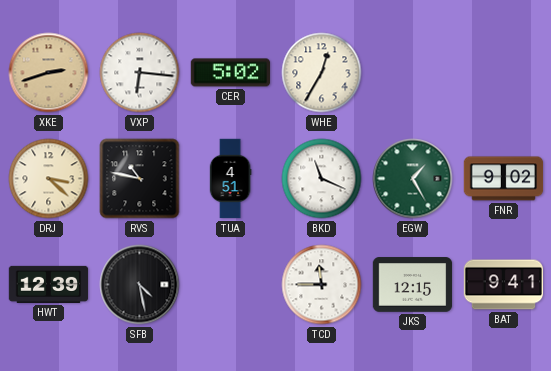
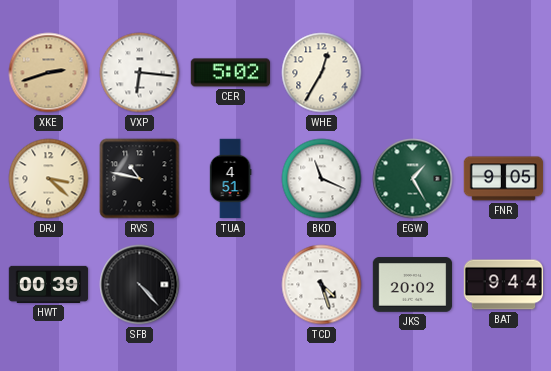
FNR: 9:02 -> 9:05 (504, 179)
HWT: 12:39 -> 00:39 (49, 284)
SFB: 4:28 -> 4:23 (140, 285)
TCD: 11:45 -> 4:27 (322, 285)
JKS: 12:15 -> 20:02 (413, 285)
BAT: 9:41 -> 9:44 (504, 285)
